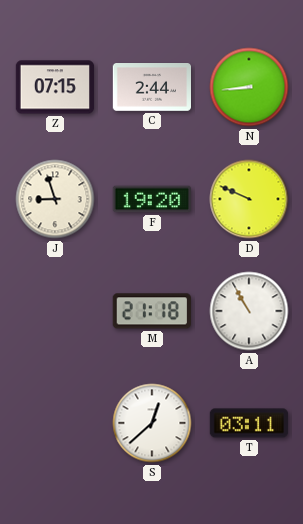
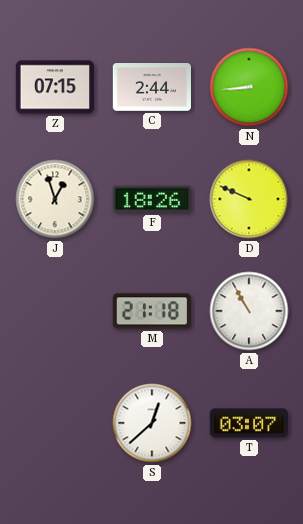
J: 8:57 -> 12:57 (55, 199)
F: 19:20 -> 18:26 (151, 199)
T: 03:11 -> 03:07 (249, 423)
